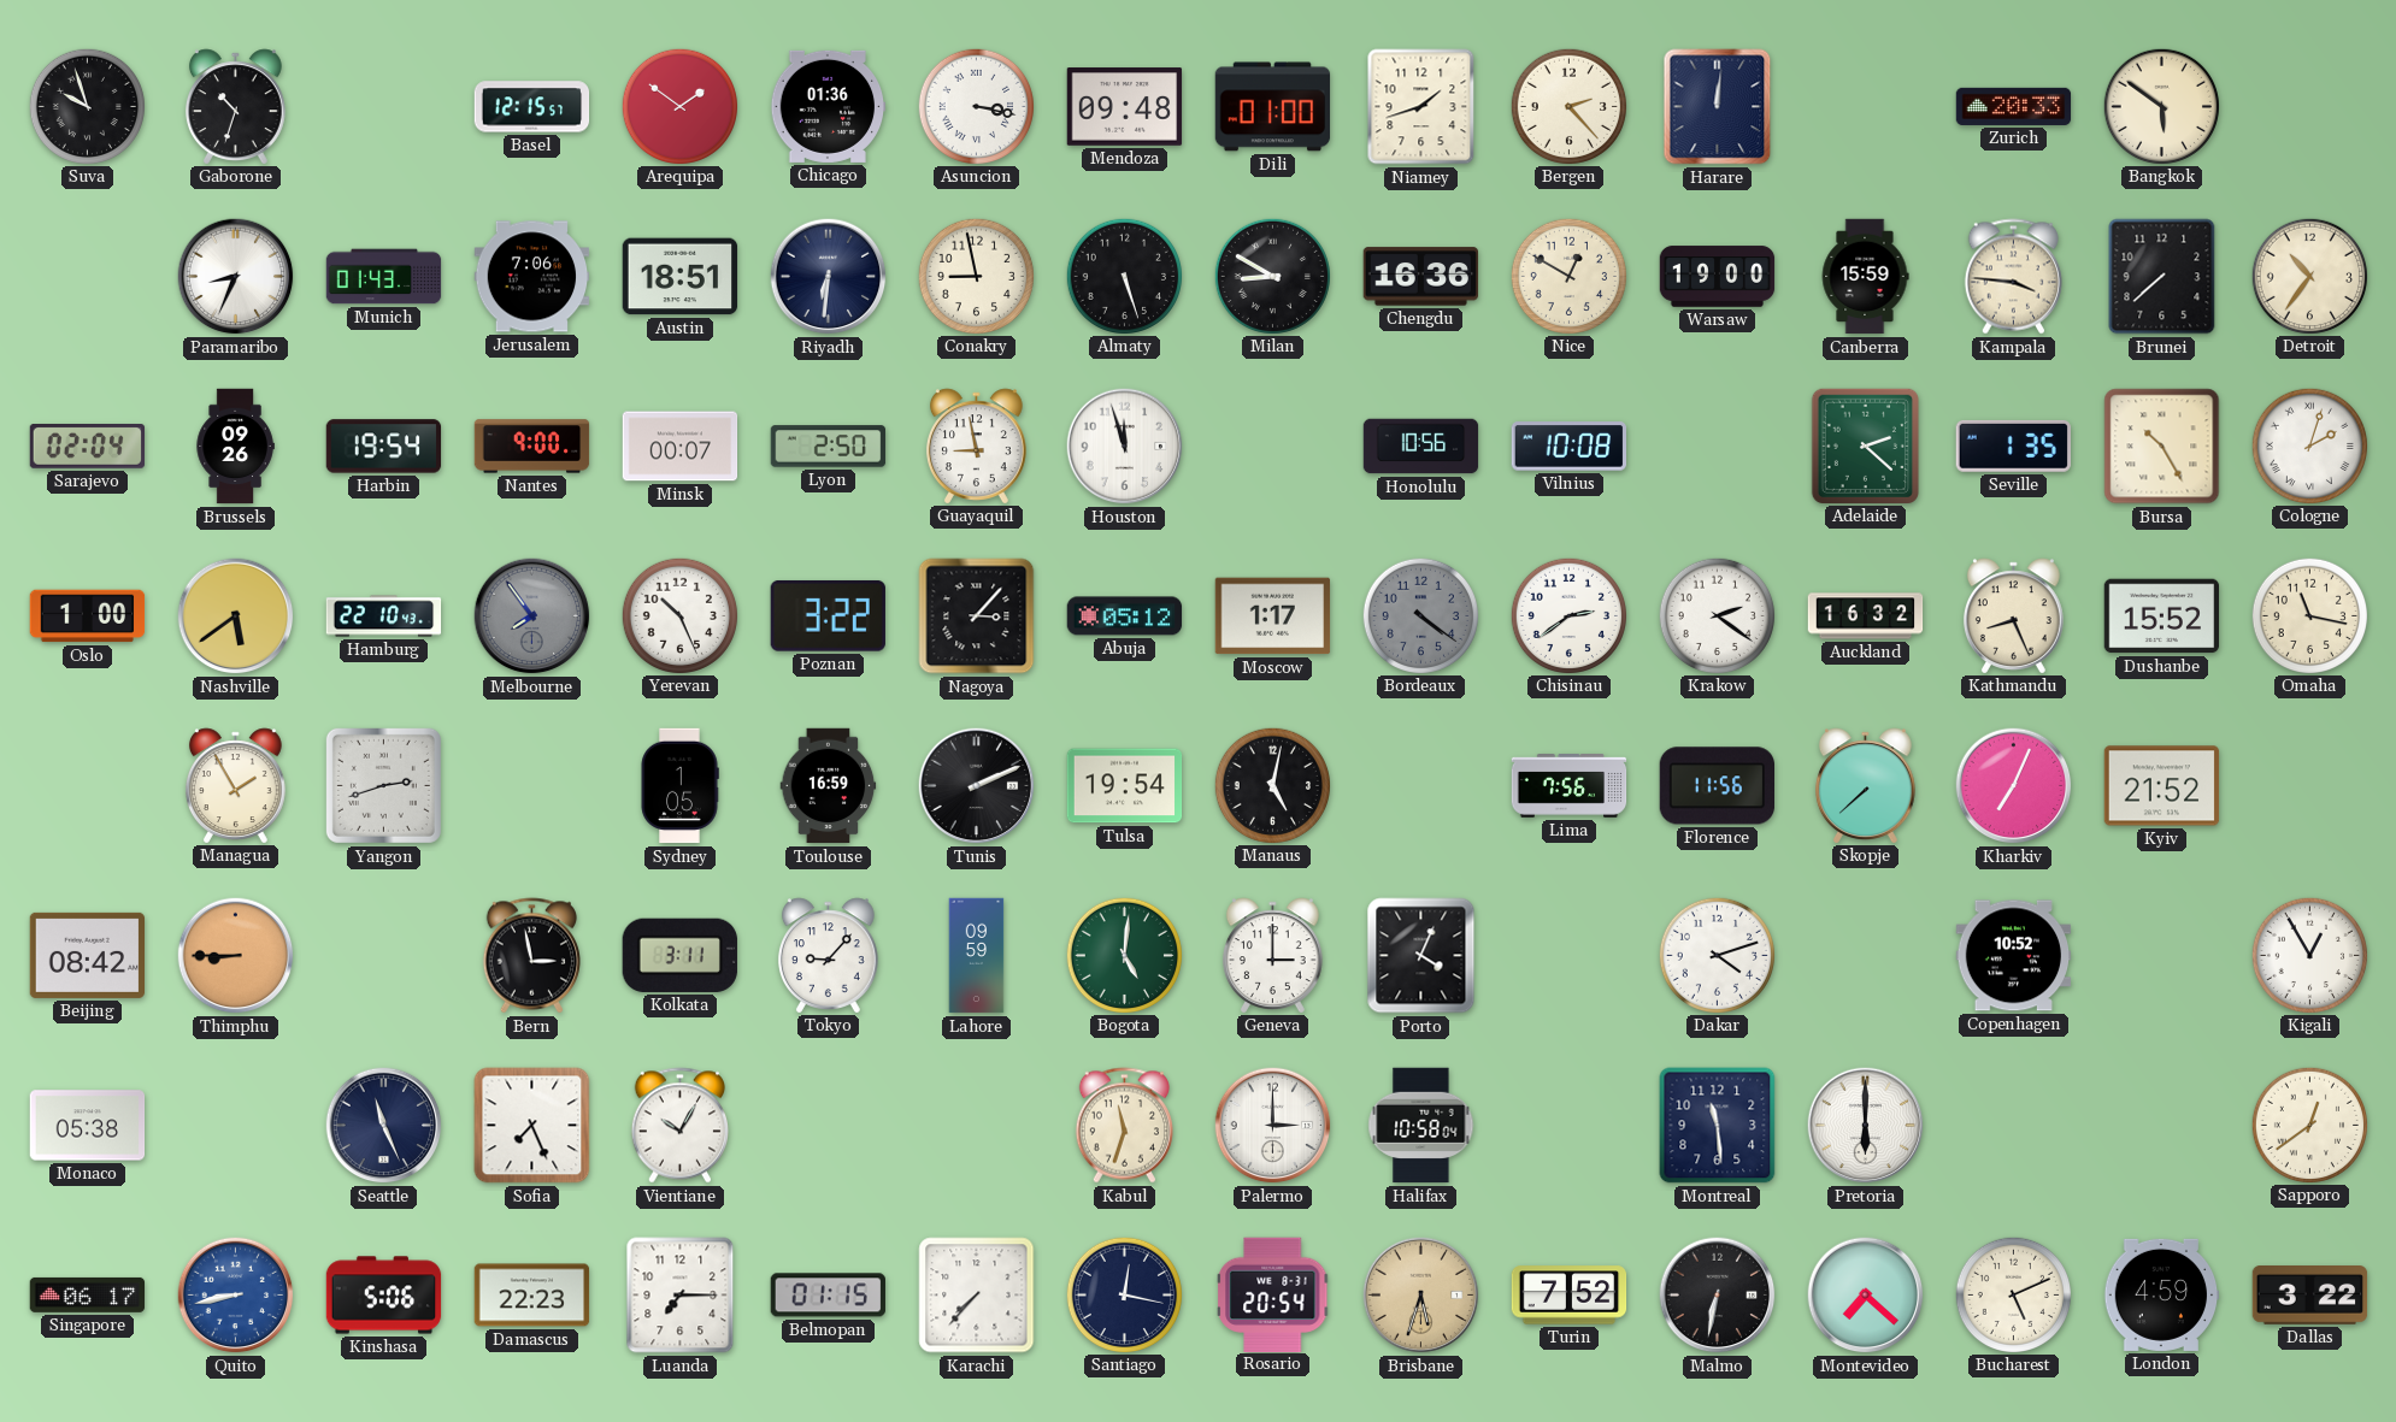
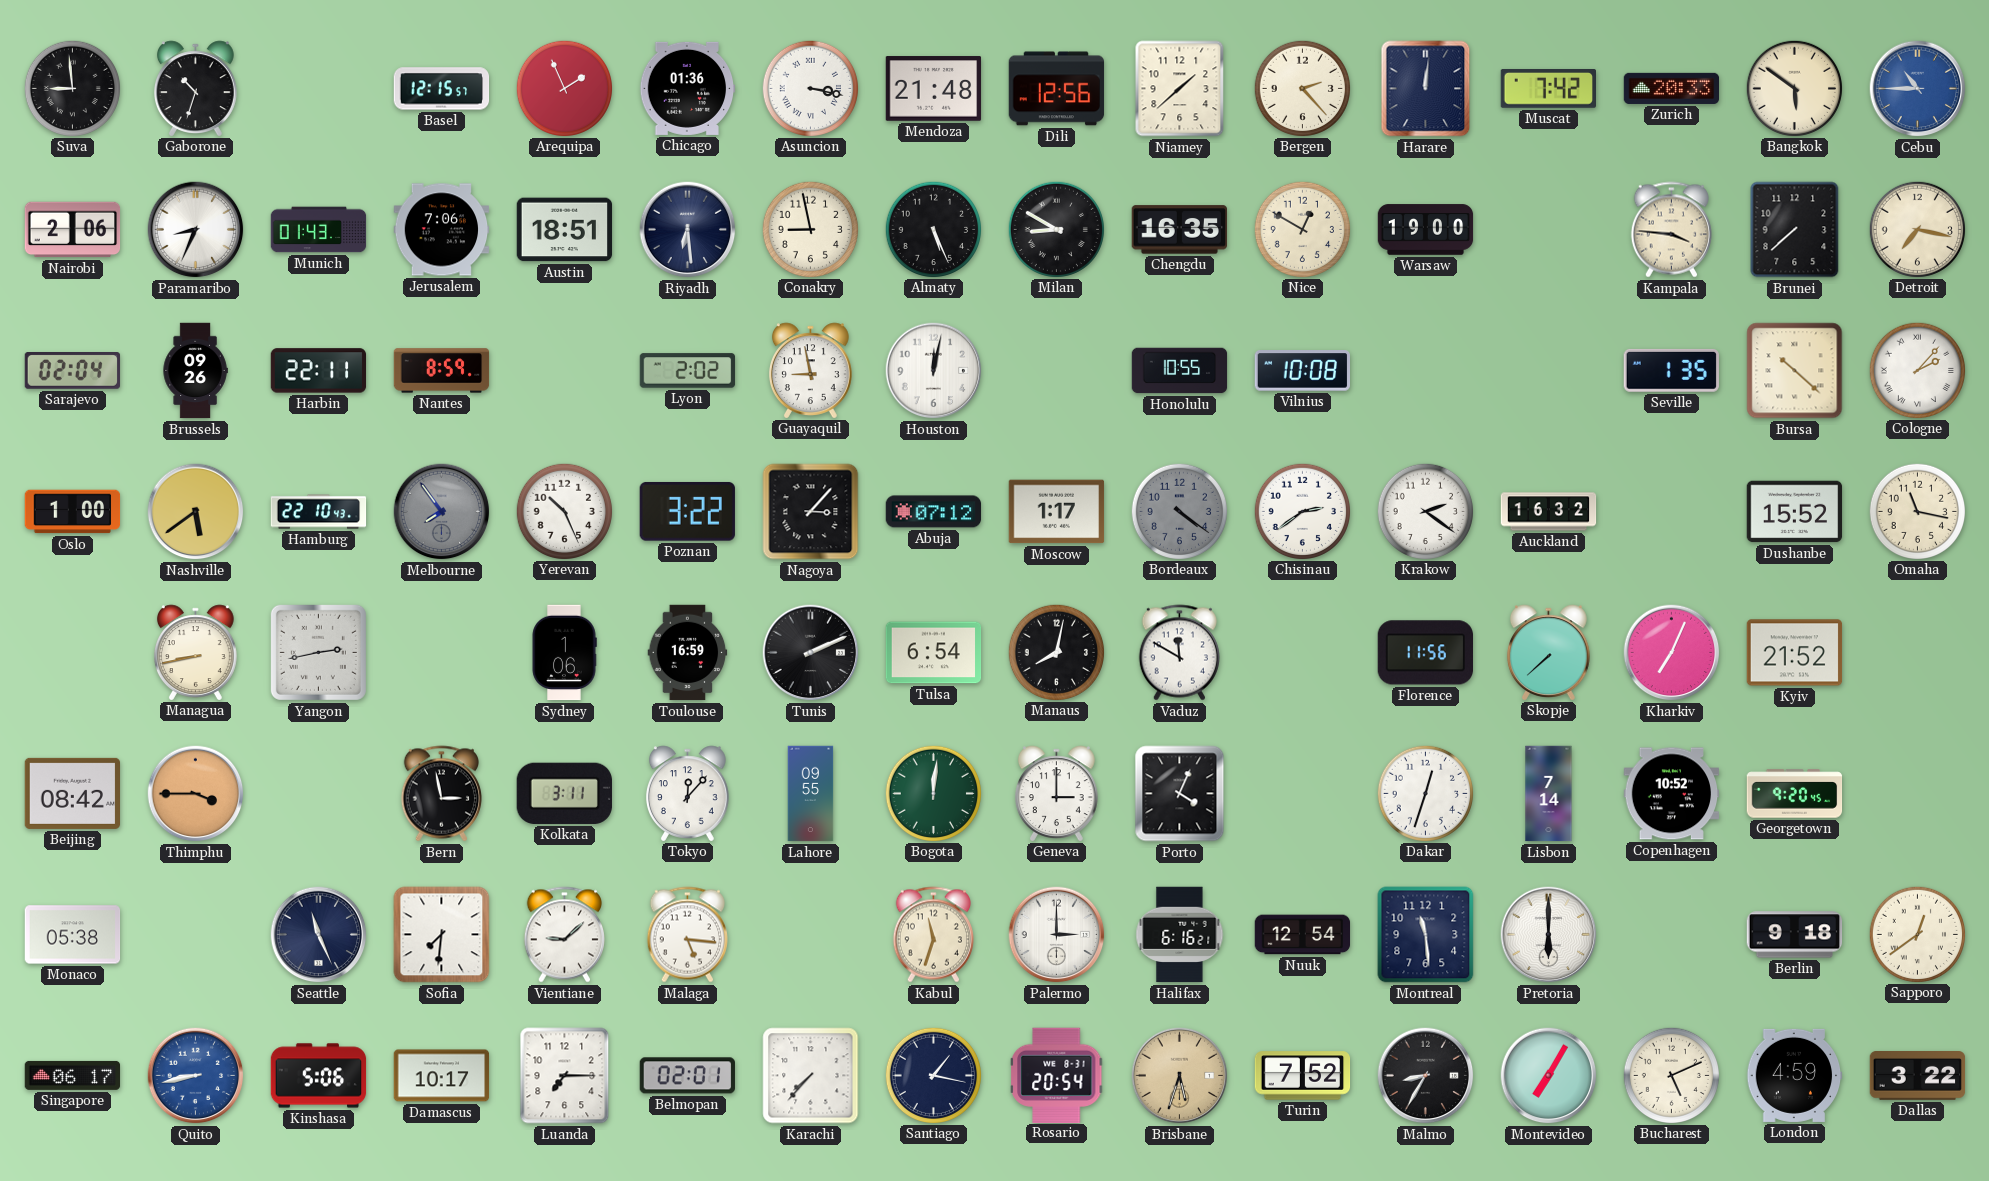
Suva: 9:57 -> 8:59 (72, 88)
Arequipa: 1:51 -> 1:56 (564, 88)
Mendoza: 09:48 -> 21:48 (934, 89)
Dili: 01:00 -> 12:56 (1057, 89)
Niamey: 1:42 -> 1:38 (1180, 89)
Muscat: none -> 7:42 (1549, 89)
Cebu: none -> 10:45 (1918, 89)
Nairobi: none -> 2:06 (73, 230)
Riyadh: 6:31 -> 6:29 (688, 230)
Almaty: 5:27 -> 5:26 (933, 229)
Chengdu: 16:36 -> 16:35 (1179, 230)
Canberra: 15:59 -> none (1865, 277)
Detroit: 10:36 -> 7:17 (1917, 229)
Harbin: 19:54 -> 22:11 (319, 371)
Nantes: 9:00 -> 8:59 (442, 371)
Minsk: 00:07 -> none (681, 447)
Lyon: 2:50 -> 2:02 (688, 371)
Houston: 11:57 -> 12:02 (934, 371)
Honolulu: 10:56 -> 10:55 (1180, 371)
Adelaide: 2:22 -> none (1865, 446)
Bursa: 10:25 -> 10:22 (1795, 371)
Cologne: 2:03 -> 2:07 (1917, 370)
Abuja: 05:12 -> 07:12 (934, 512)
Kathmandu: 8:26 -> none (2013, 615)
Managua: 1:55 -> 8:43 (195, 652)
Yangon: 2:42 -> 2:43 (318, 652)
Sydney: 1:05 -> 1:06 (564, 653)
Tulsa: 19:54 -> 6:54 (934, 653)
Manaus: 5:02 -> 8:02 (1056, 652)
Vaduz: none -> 11:50 (1179, 653)
Lima: 7:56 -> none (1570, 786)
Thimphu: 8:45 -> 3:45 (196, 794)
Tokyo: 9:07 -> 12:07 (687, 793)
Lahore: 09:59 -> 09:55 (811, 794)
Bogota: 5:01 -> 12:01 (933, 793)
Dakar: 4:12 -> 12:33 (1425, 793)
Lisbon: none -> 7:14 (1549, 794)
Georgetown: none -> 9:20 (1795, 794)
Kigali: 12:55 -> none (2309, 955)
Sofia: 7:26 -> 7:31 (442, 935)
Vientiane: 10:05 -> 9:08 (564, 935)
Malaga: none -> 5:16 (687, 935)
Halifax: 10:58 -> 6:16 (1180, 935)
Nuuk: none -> 12:54 (1303, 935)
Berlin: none -> 9:18 (1795, 935)
Damascus: 22:23 -> 10:17 (442, 1076)
Belmopan: 01:15 -> 02:01 (687, 1076)
Santiago: 12:17 -> 1:17 (933, 1075)
Malmo: 6:32 -> 8:35 (1426, 1076)
Montevideo: 7:22 -> 7:05 (1549, 1076)
